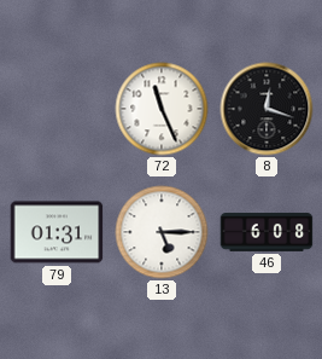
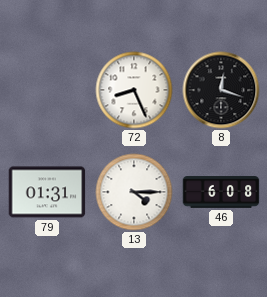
72: 11:26 -> 8:26 (134, 90)
13: 5:15 -> 4:15 (134, 192)
